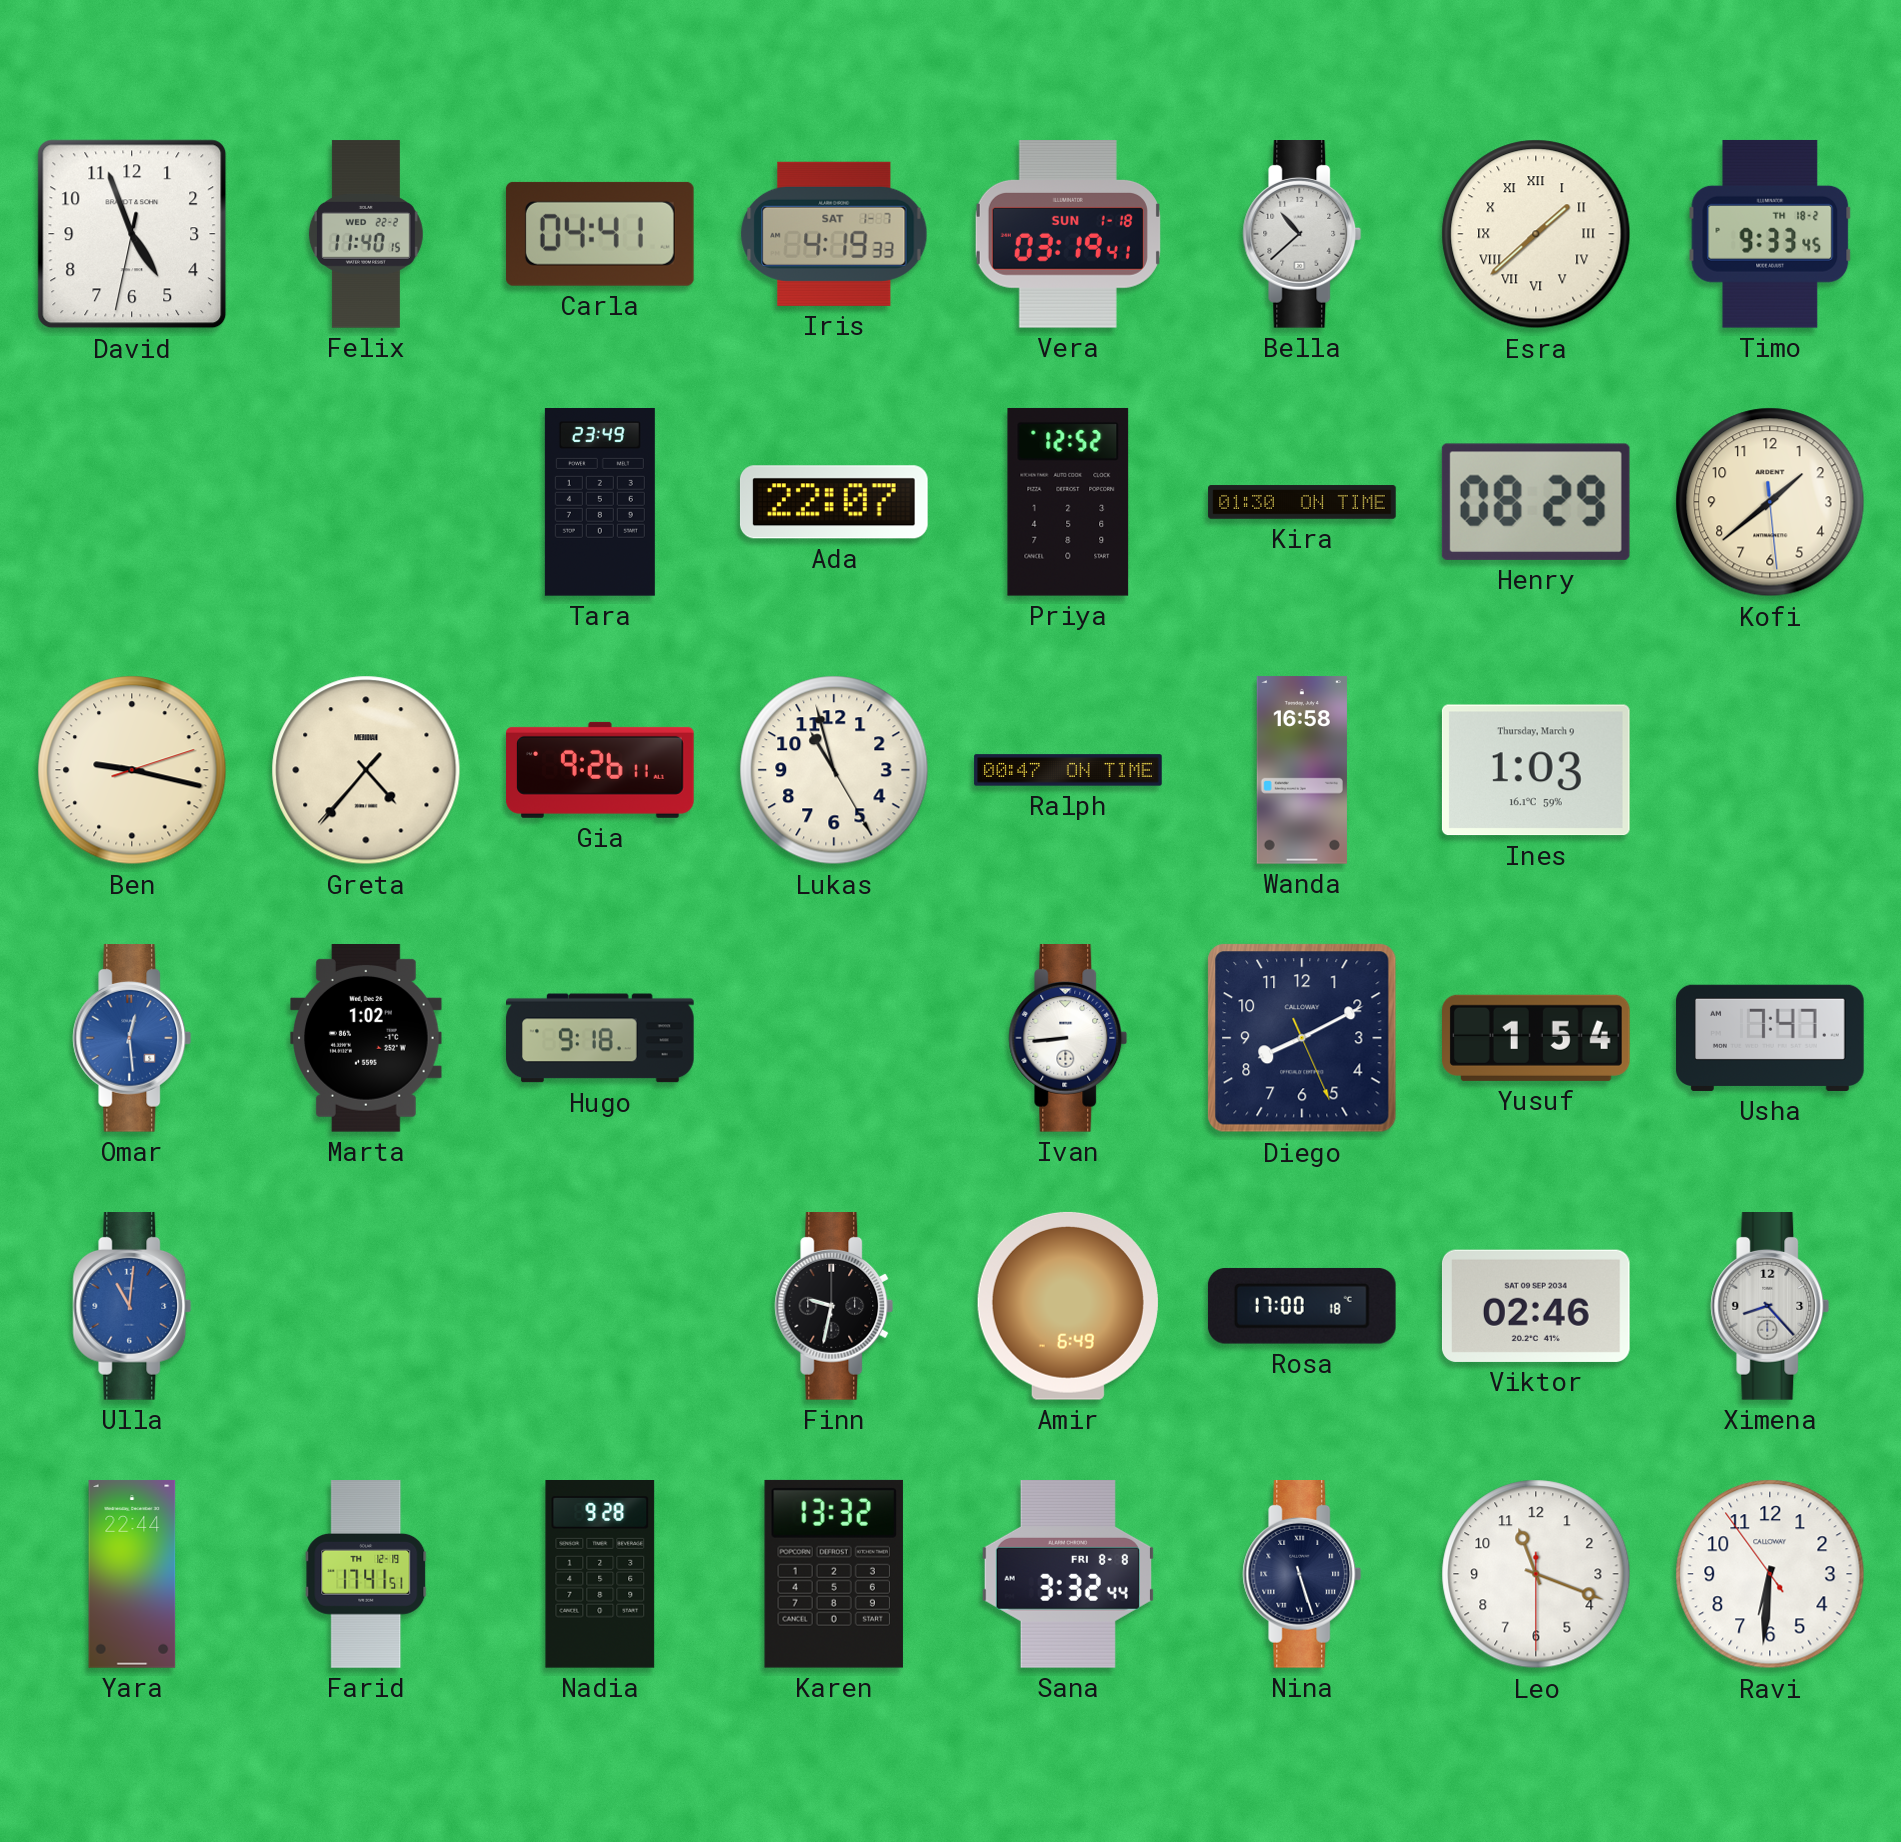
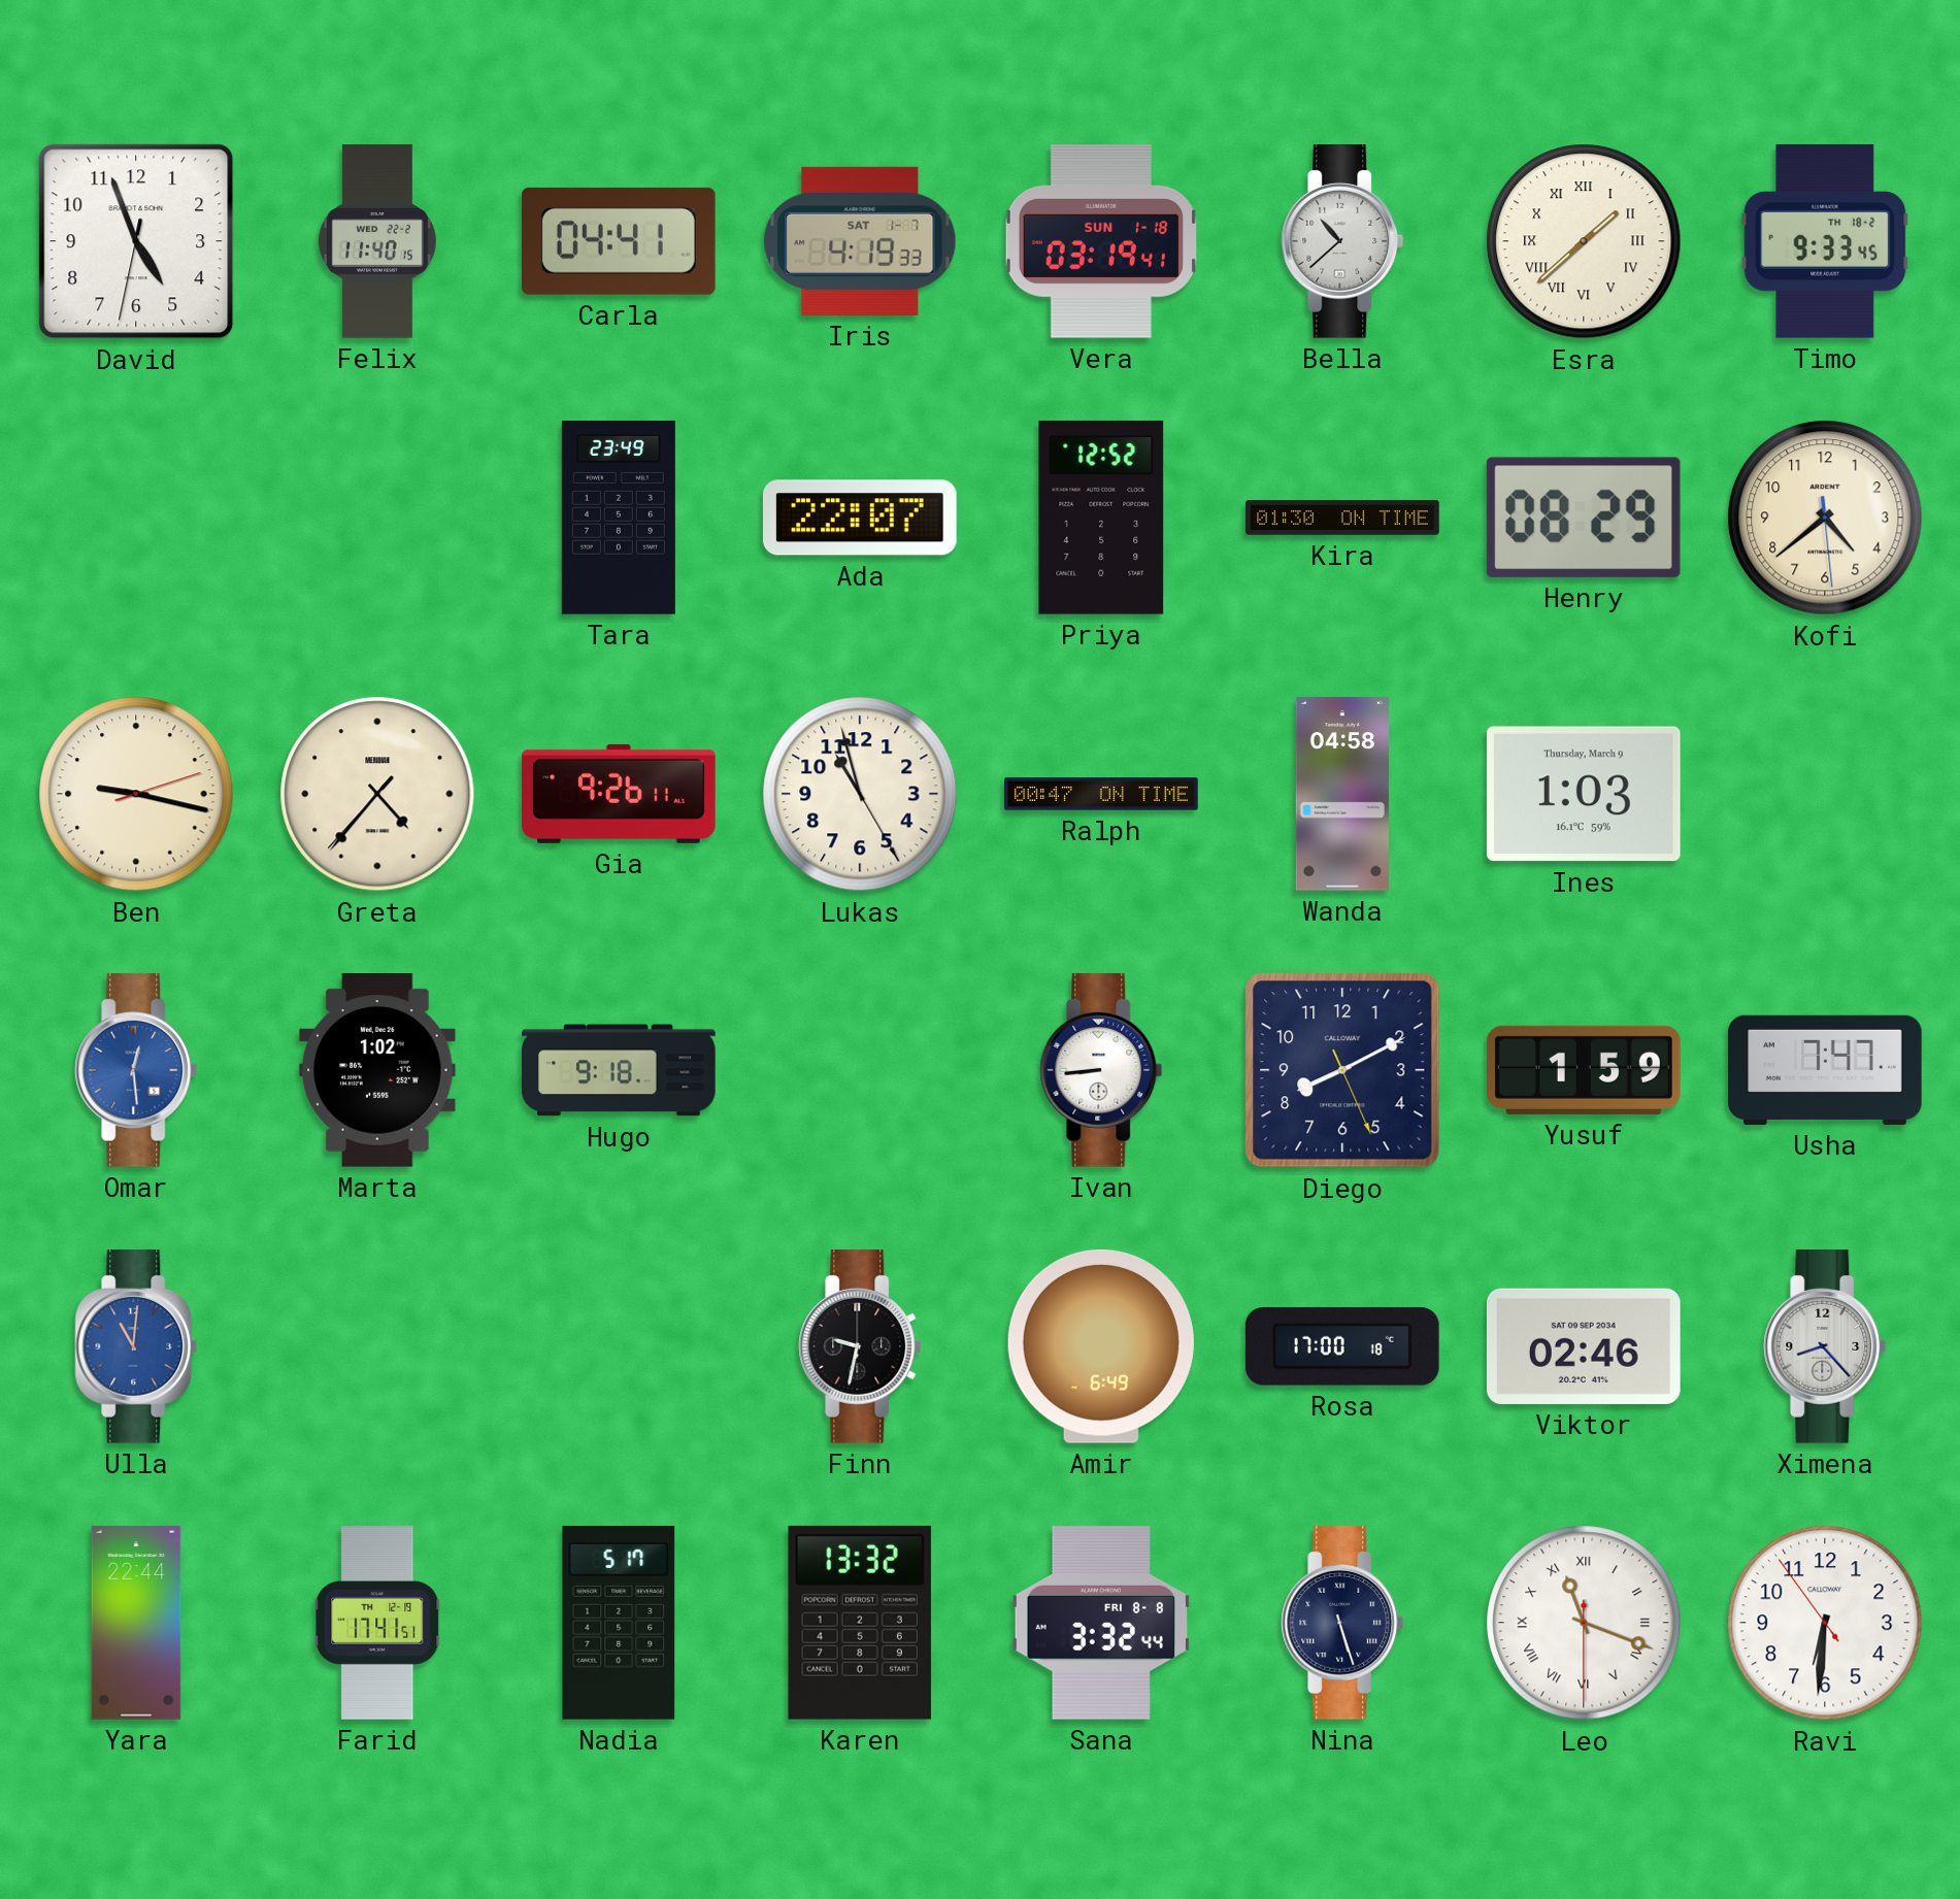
Kofi: 1:38 -> 4:38 (1825, 518)
Wanda: 16:58 -> 04:58 (1342, 794)
Yusuf: 1:54 -> 1:59 (1585, 1070)
Nadia: 9:28 -> 5:17 (619, 1624)
Leo numerals: Arabic -> Roman (1584, 1623)
